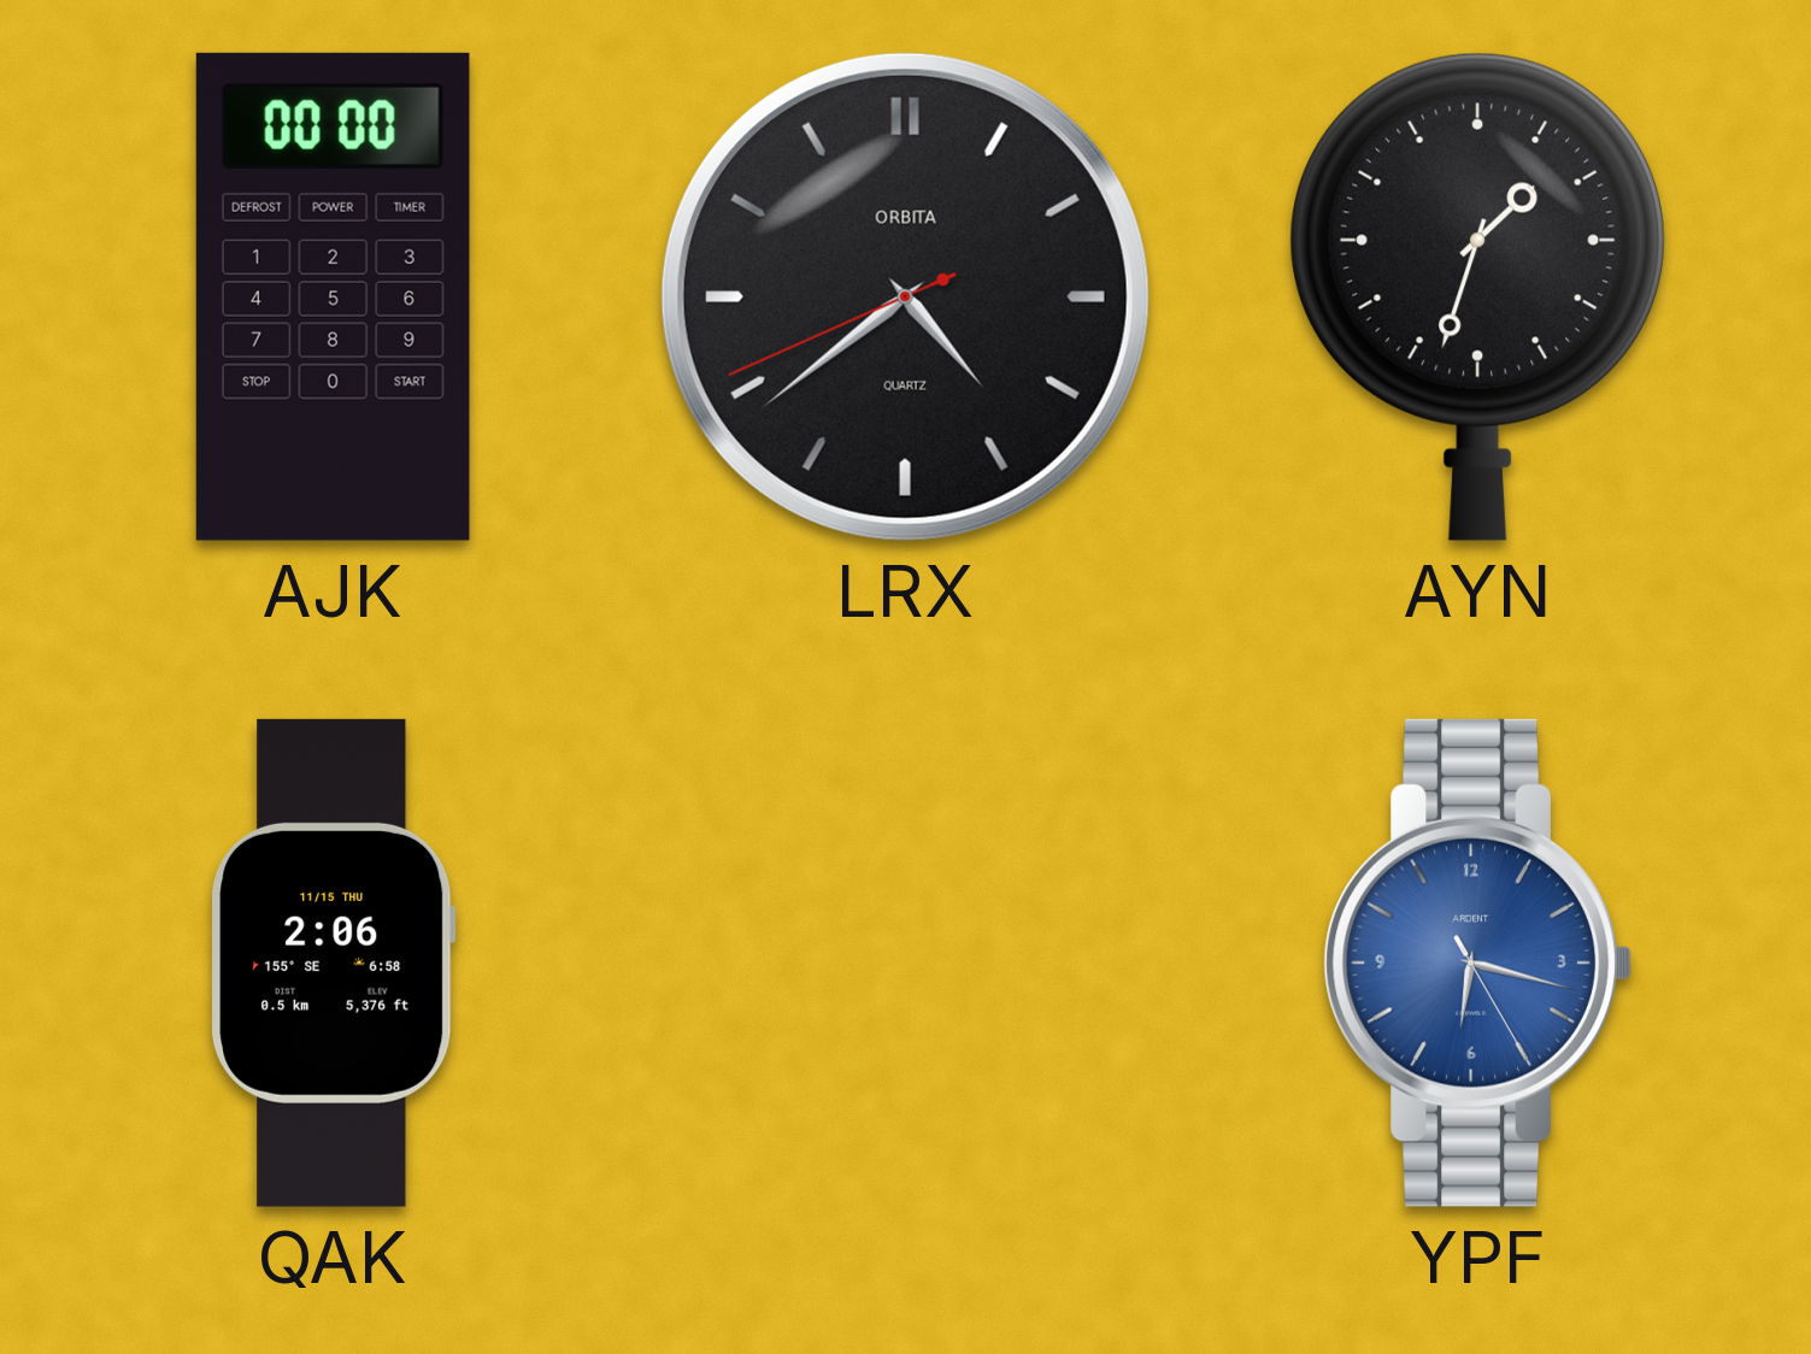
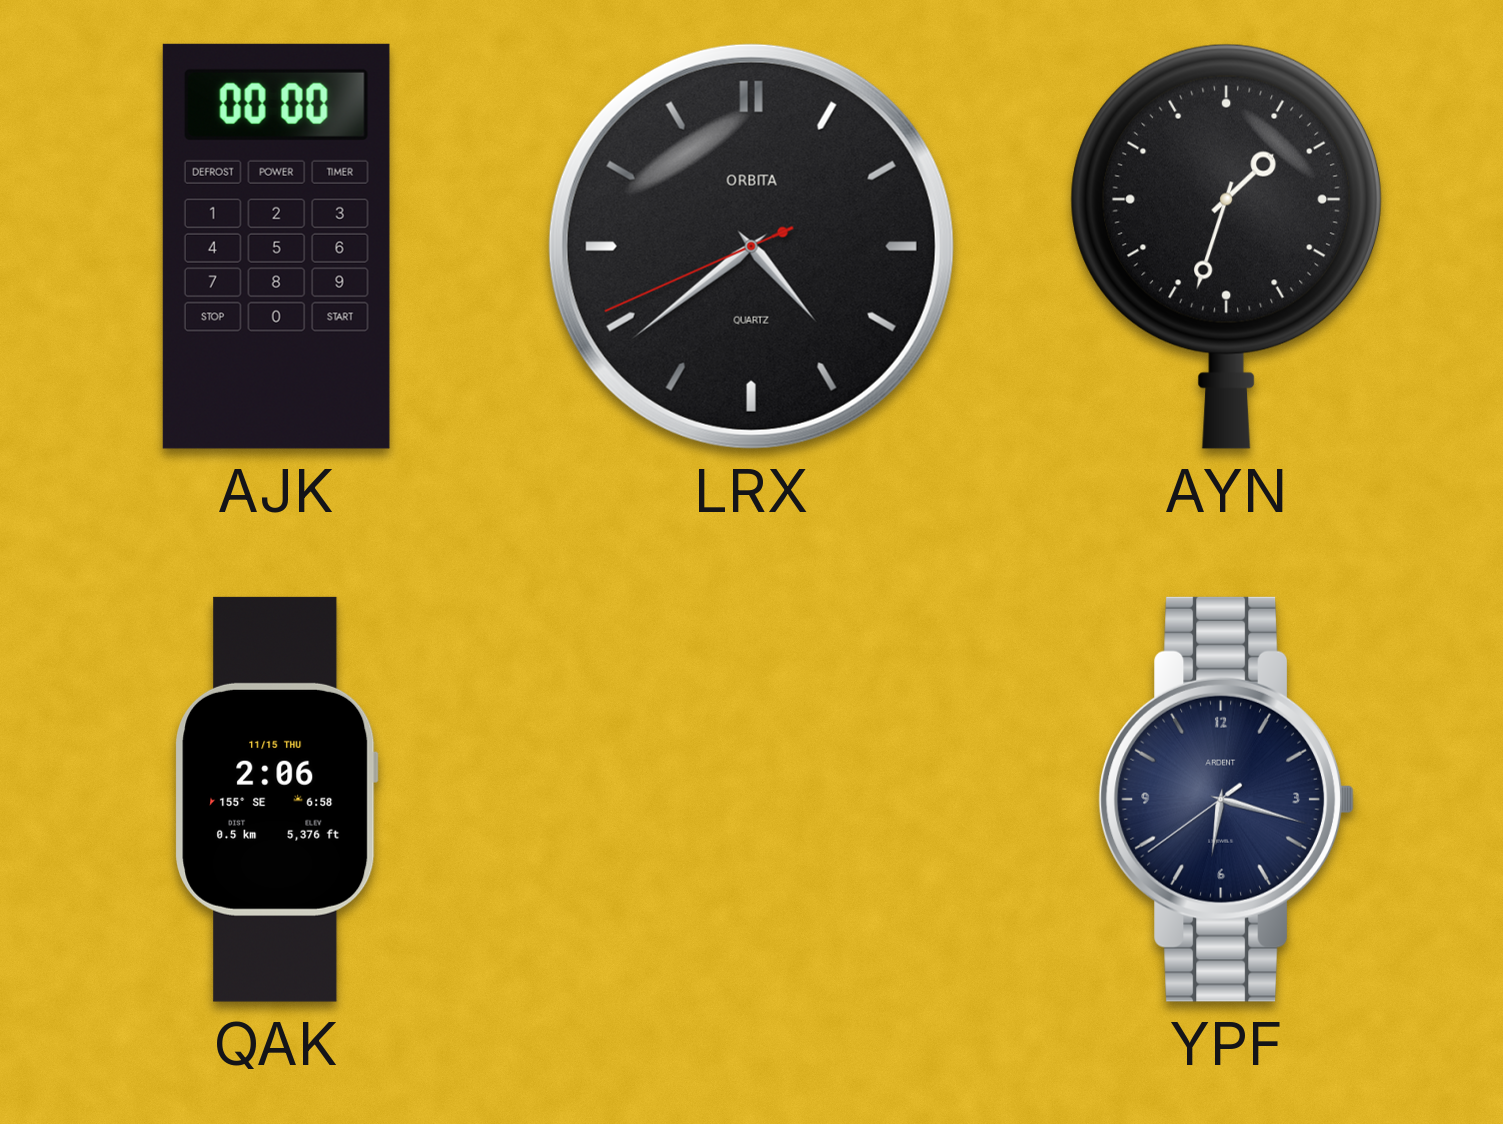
YPF: 6:17:25 -> 6:17:39 (1226, 799)
YPF dial: blue -> navy (1226, 799)
